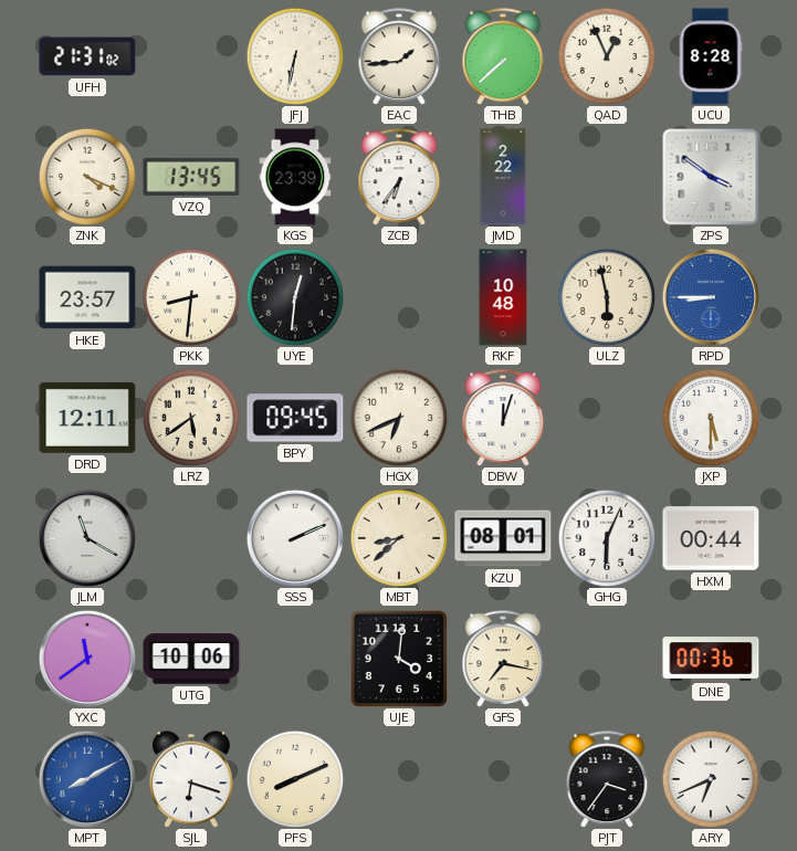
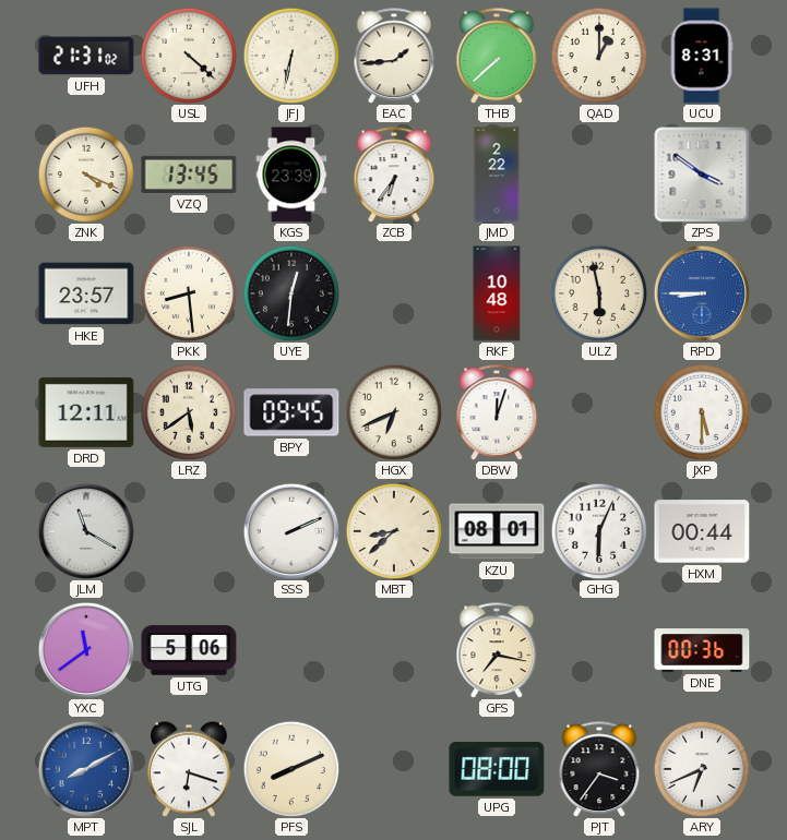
USL: none -> 4:22 (189, 56)
QAD: 12:56 -> 1:00 (599, 56)
UCU: 8:28 -> 8:31 (702, 56)
PKK: 8:31 -> 8:29 (189, 293)
UTG: 10:06 -> 5:06 (189, 650)
UJE: 4:01 -> none (399, 659)
UPG: none -> 08:00 (497, 770)
